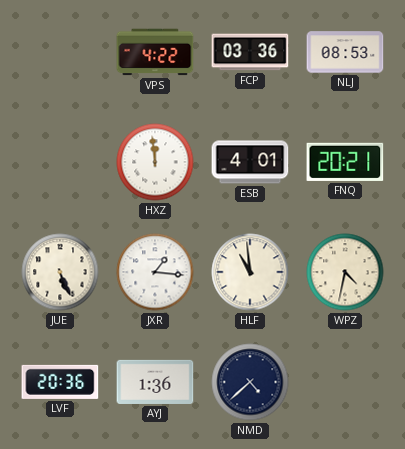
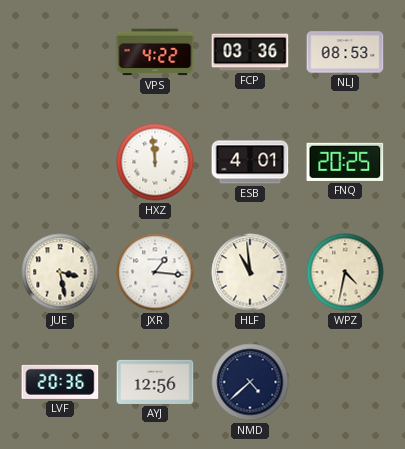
FNQ: 20:21 -> 20:25 (345, 162)
JUE: 5:26 -> 3:28 (60, 272)
AYJ: 1:36 -> 12:56 (155, 382)
